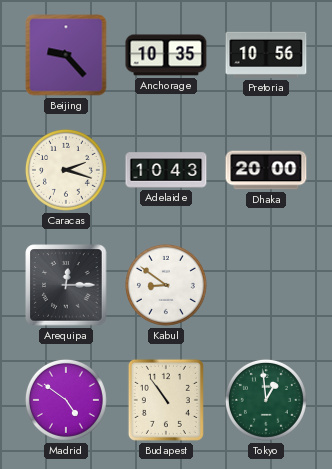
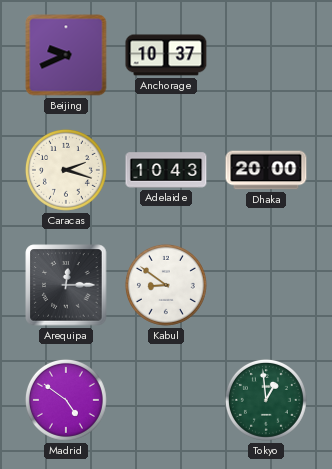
Beijing: 9:23 -> 9:41 (66, 55)
Anchorage: 10:35 -> 10:37 (166, 55)
Pretoria: 10:56 -> none (266, 55)
Budapest: 10:54 -> none (166, 400)
